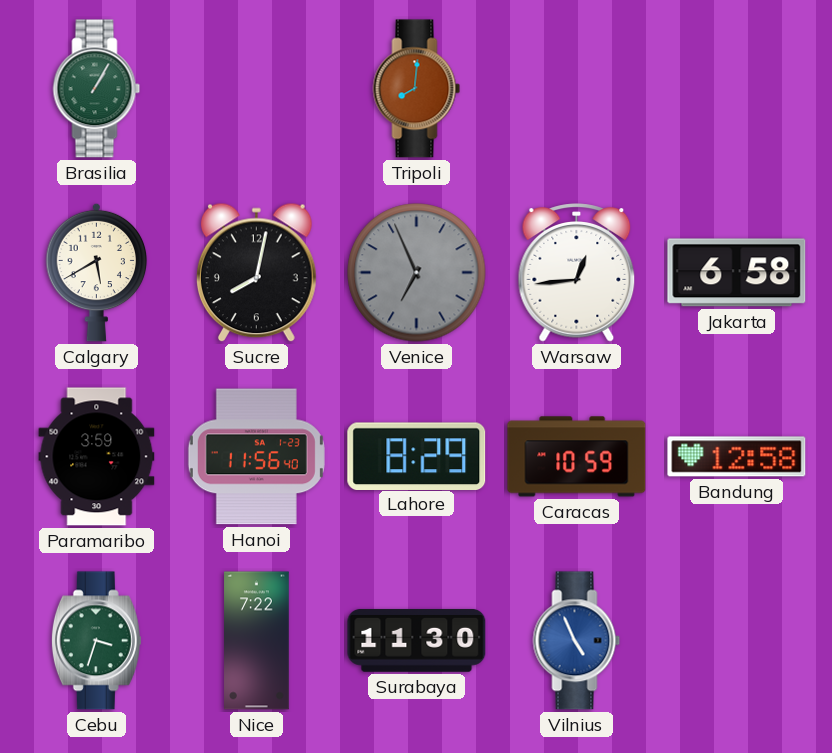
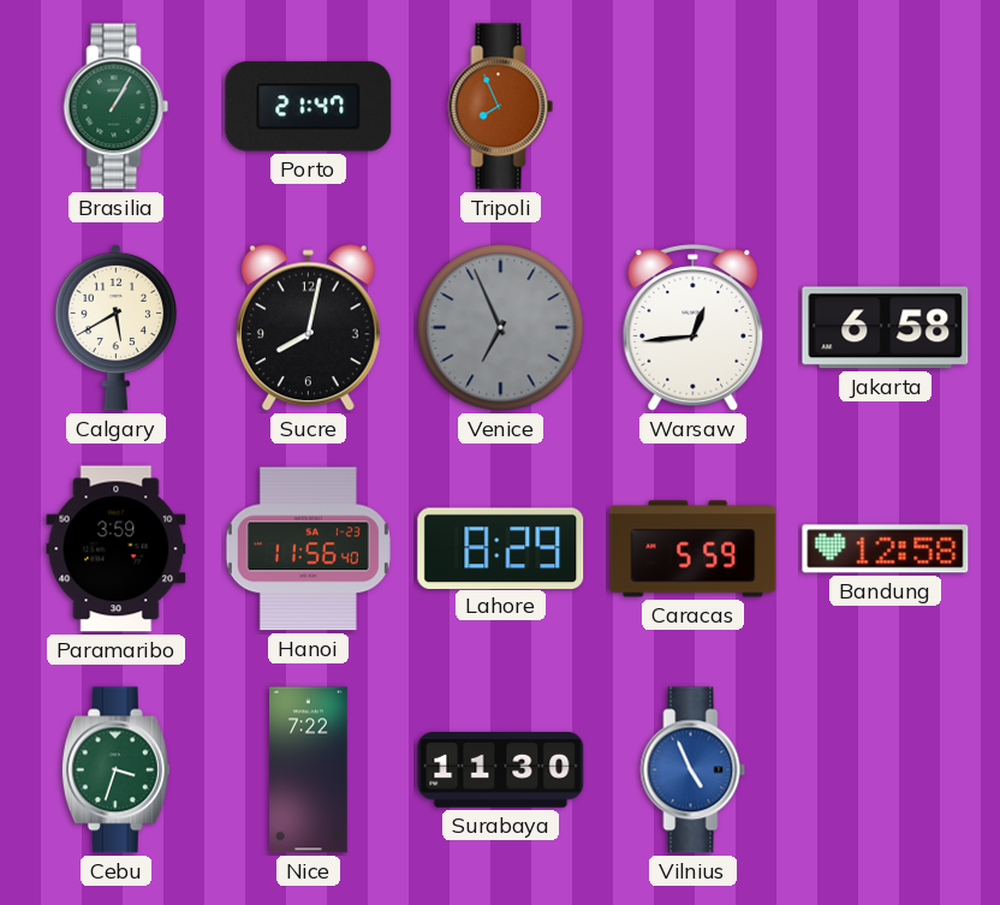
Porto: none -> 21:47 (309, 107)
Tripoli: 8:01 -> 7:56 (501, 107)
Caracas: 10:59 -> 5:59 (694, 549)
